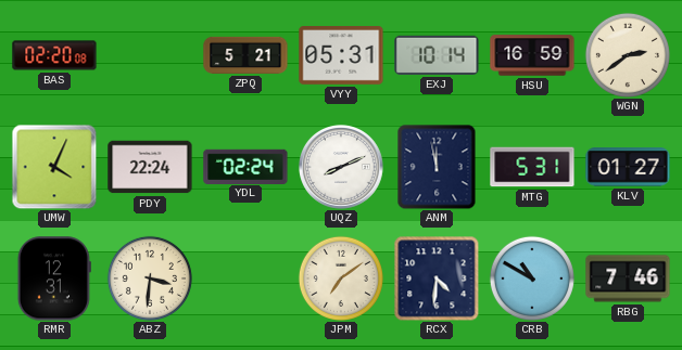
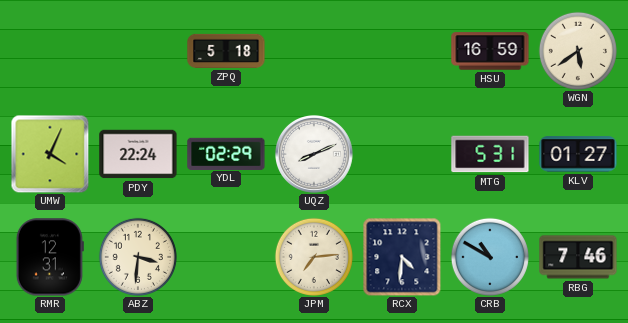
BAS: 02:20 -> none (54, 55)
ZPQ: 5:21 -> 5:18 (226, 51)
VYY: 05:31 -> none (341, 56)
EXJ: 10:14 -> none (437, 55)
WGN: 2:39 -> 5:39 (578, 51)
YDL: 02:24 -> 02:29 (226, 153)
ANM: 11:58 -> none (437, 167)
JPM: 7:09 -> 7:14 (314, 257)
